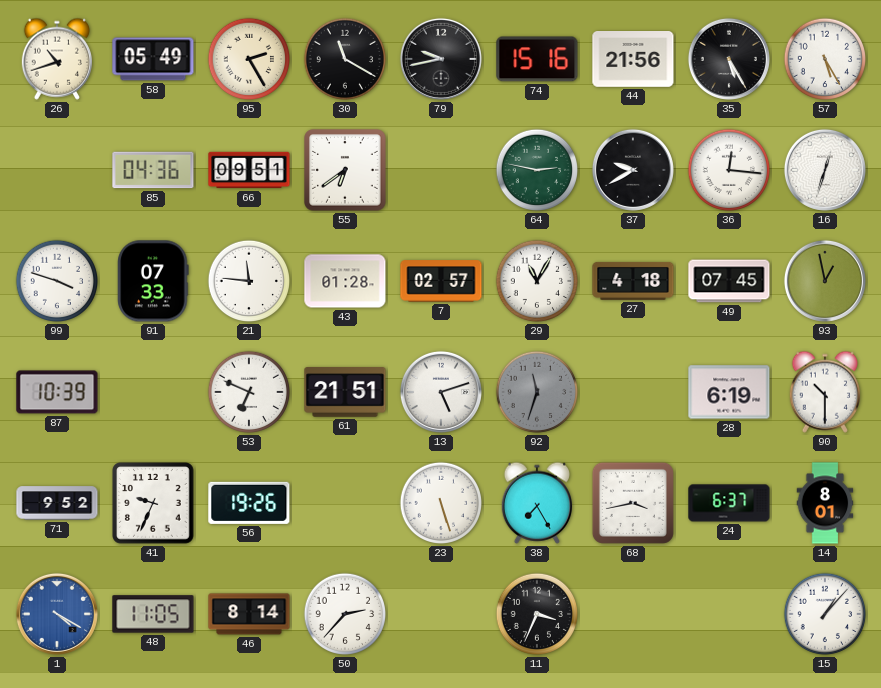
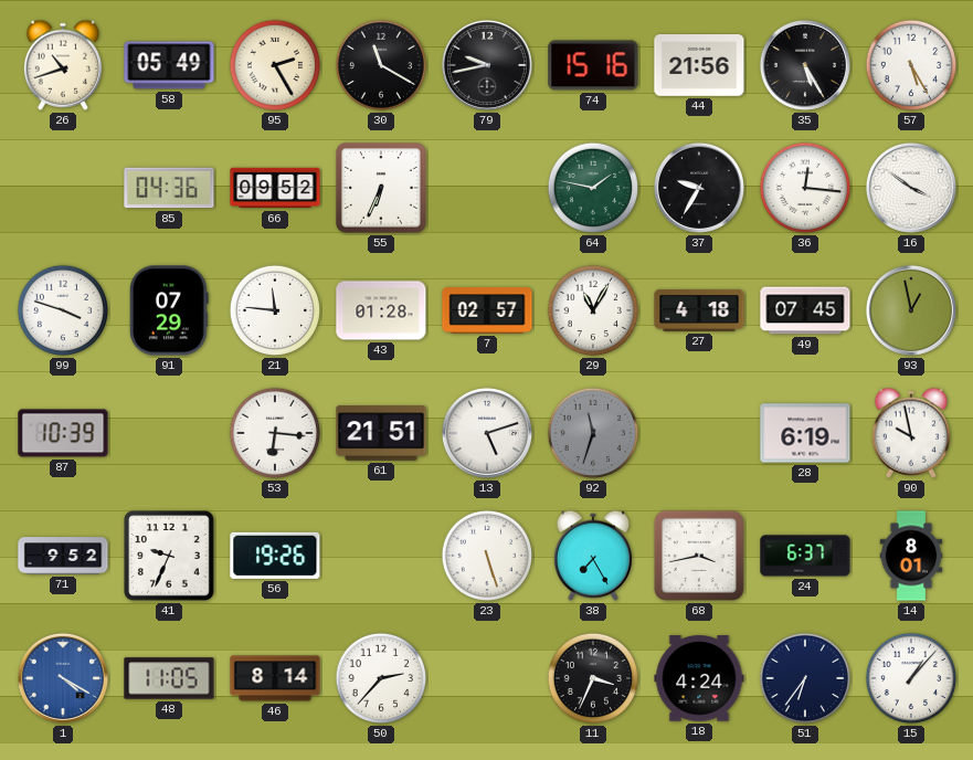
66: 09:51 -> 09:52 (275, 188)
55: 6:39 -> 6:34 (381, 188)
64: 2:47 -> 1:47 (593, 188)
37: 9:40 -> 9:35 (699, 188)
16: 12:33 -> 3:51 (911, 188)
91: 07:33 -> 07:29 (169, 310)
53: 6:49 -> 6:16 (275, 433)
90: 10:30 -> 9:58 (910, 433)
18: none -> 4:24 (699, 678)
51: none -> 6:36 (805, 678)
